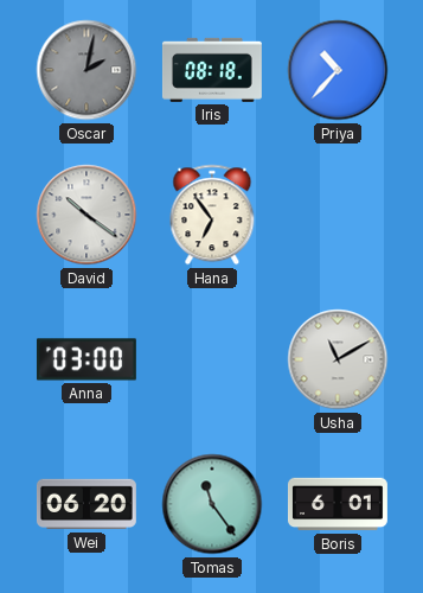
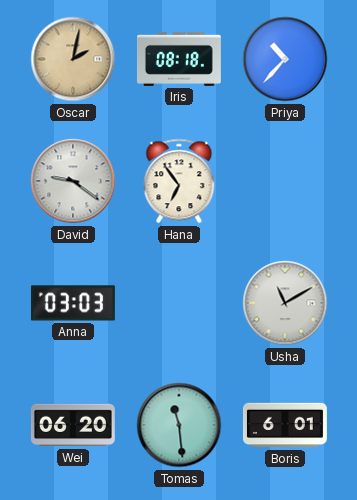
Oscar dial: grey -> champagne (73, 59)
David: 10:21 -> 9:21 (73, 181)
Anna: 03:00 -> 03:03 (73, 303)
Tomas: 11:24 -> 11:29 (179, 425)
